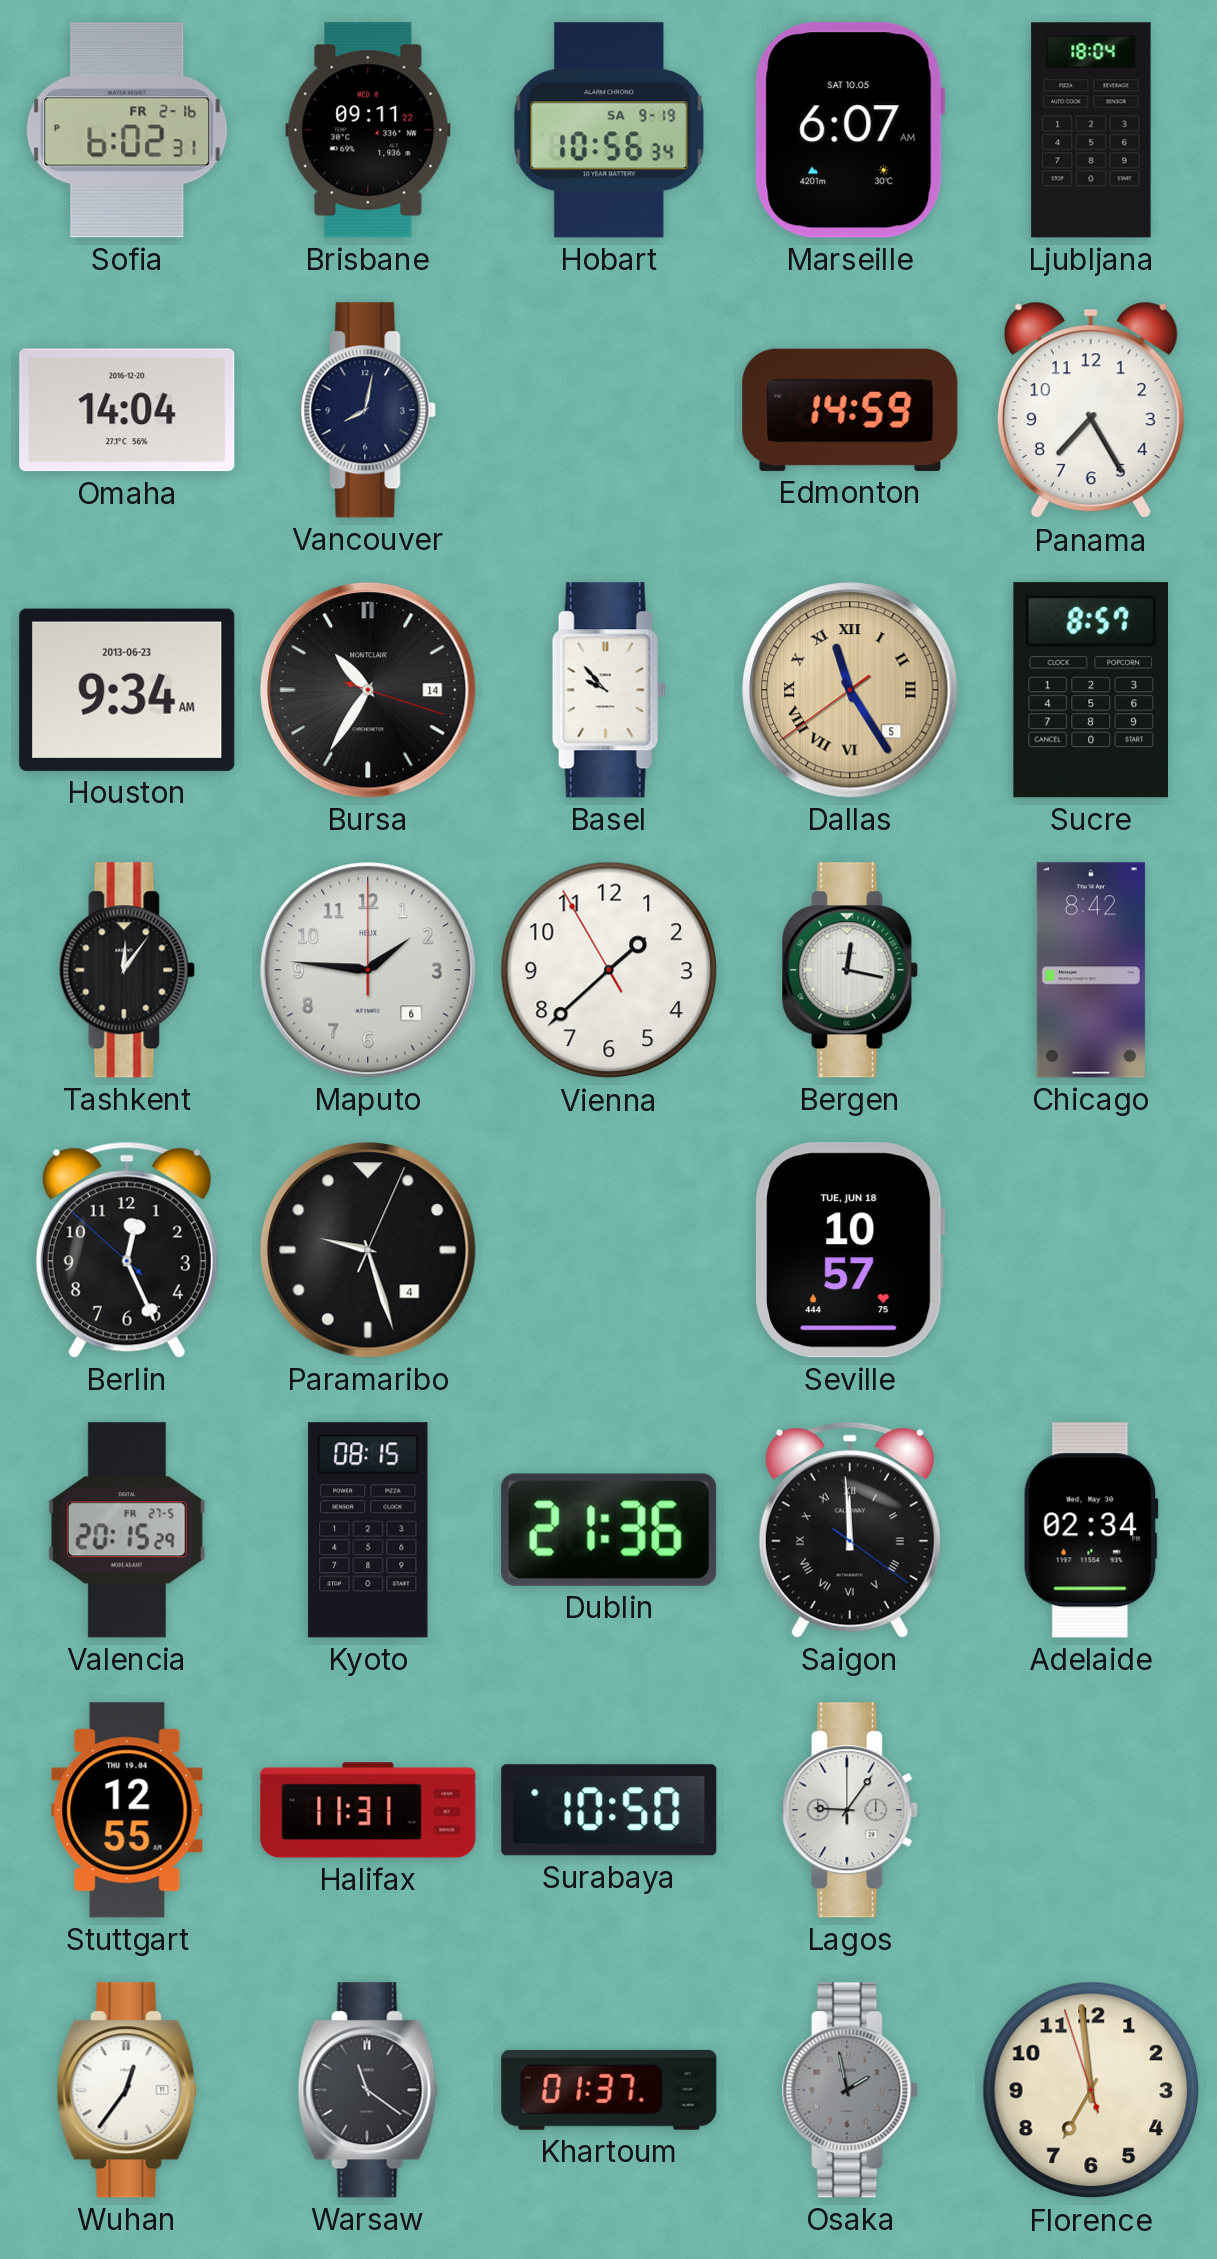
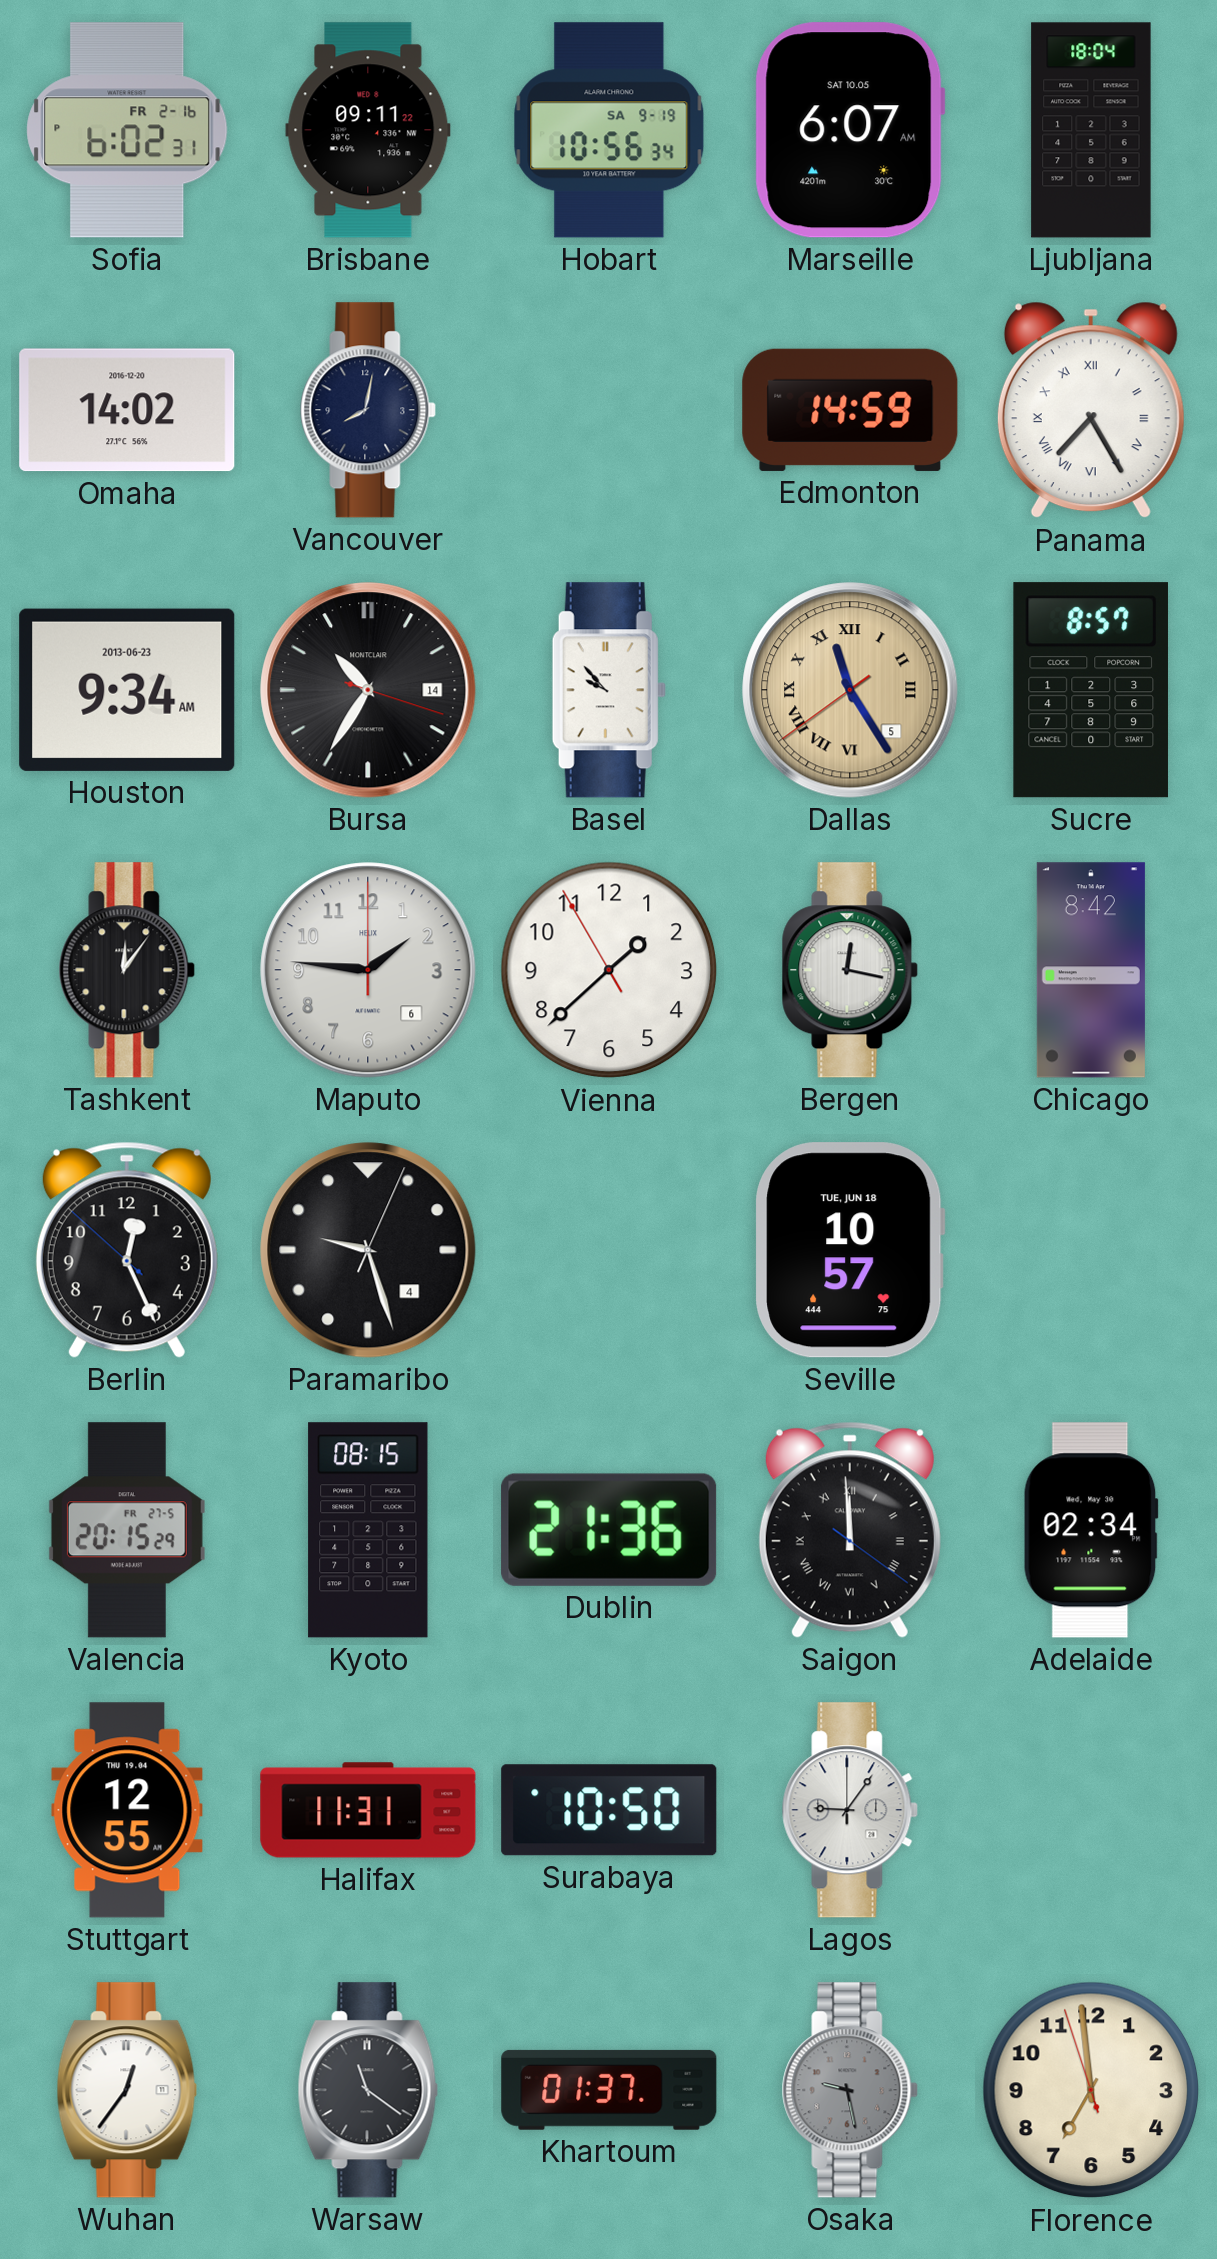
Omaha: 14:04 -> 14:02 (127, 410)
Panama numerals: Arabic -> Roman (1091, 410)
Osaka: 1:58 -> 9:28 (850, 2090)
